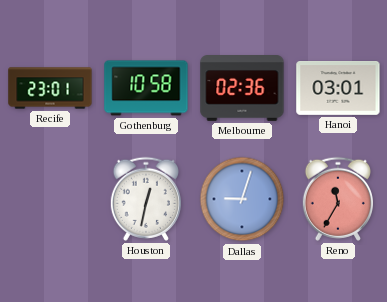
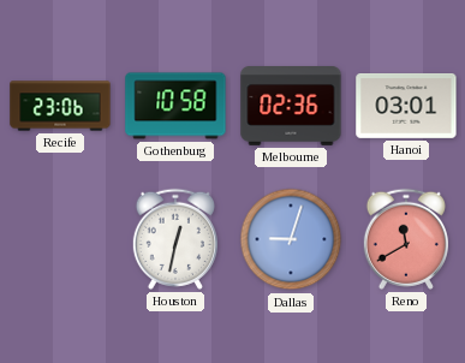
Recife: 23:01 -> 23:06 (60, 106)
Reno: 11:35 -> 11:40 (406, 239)
